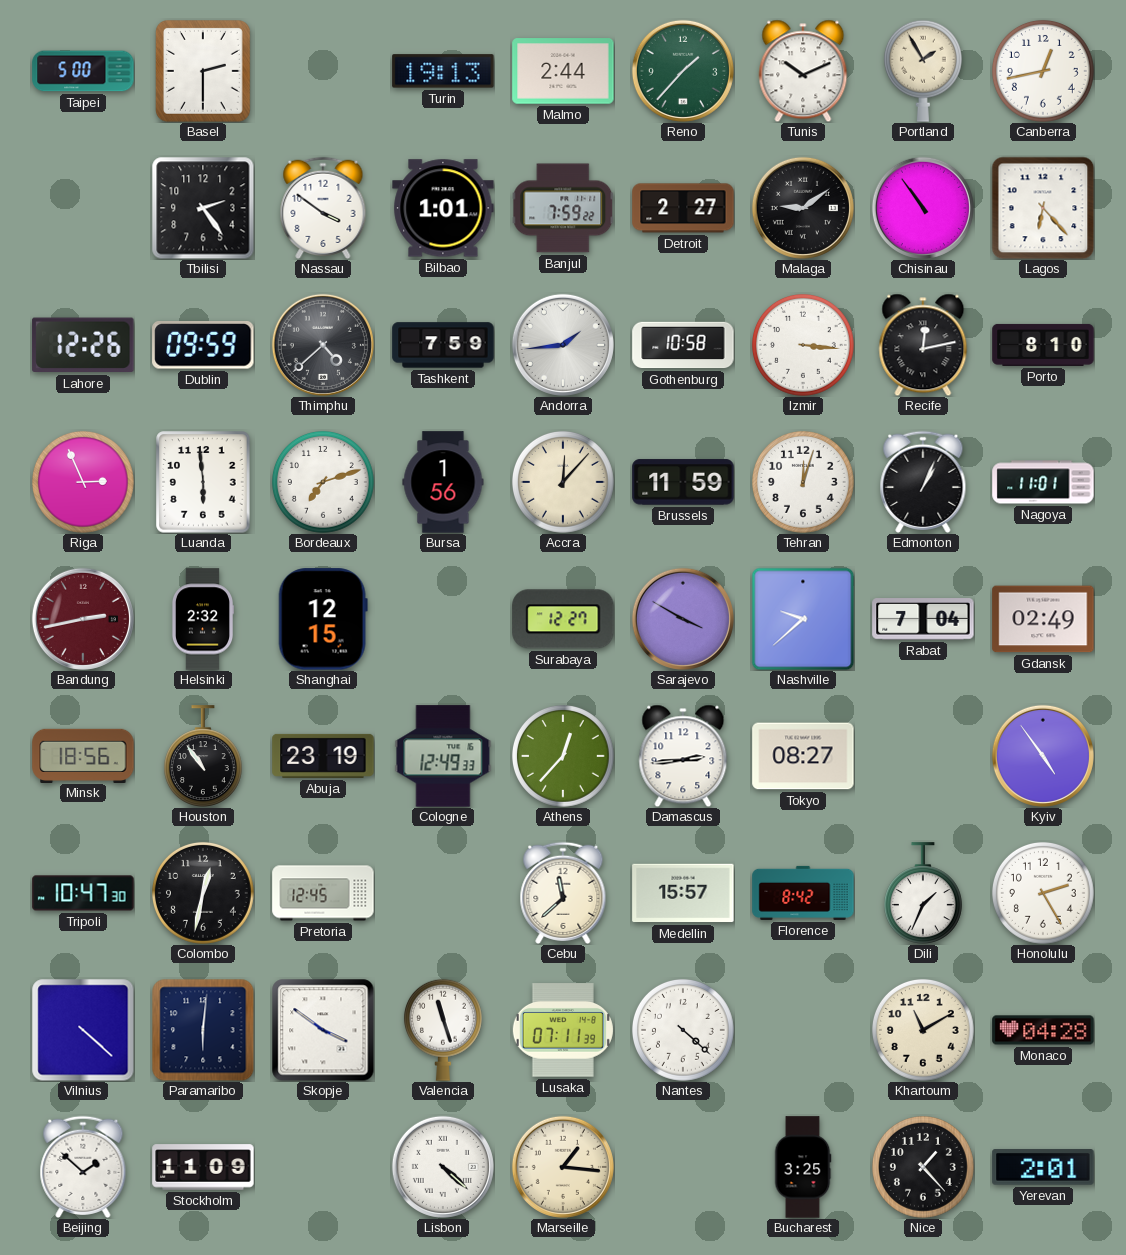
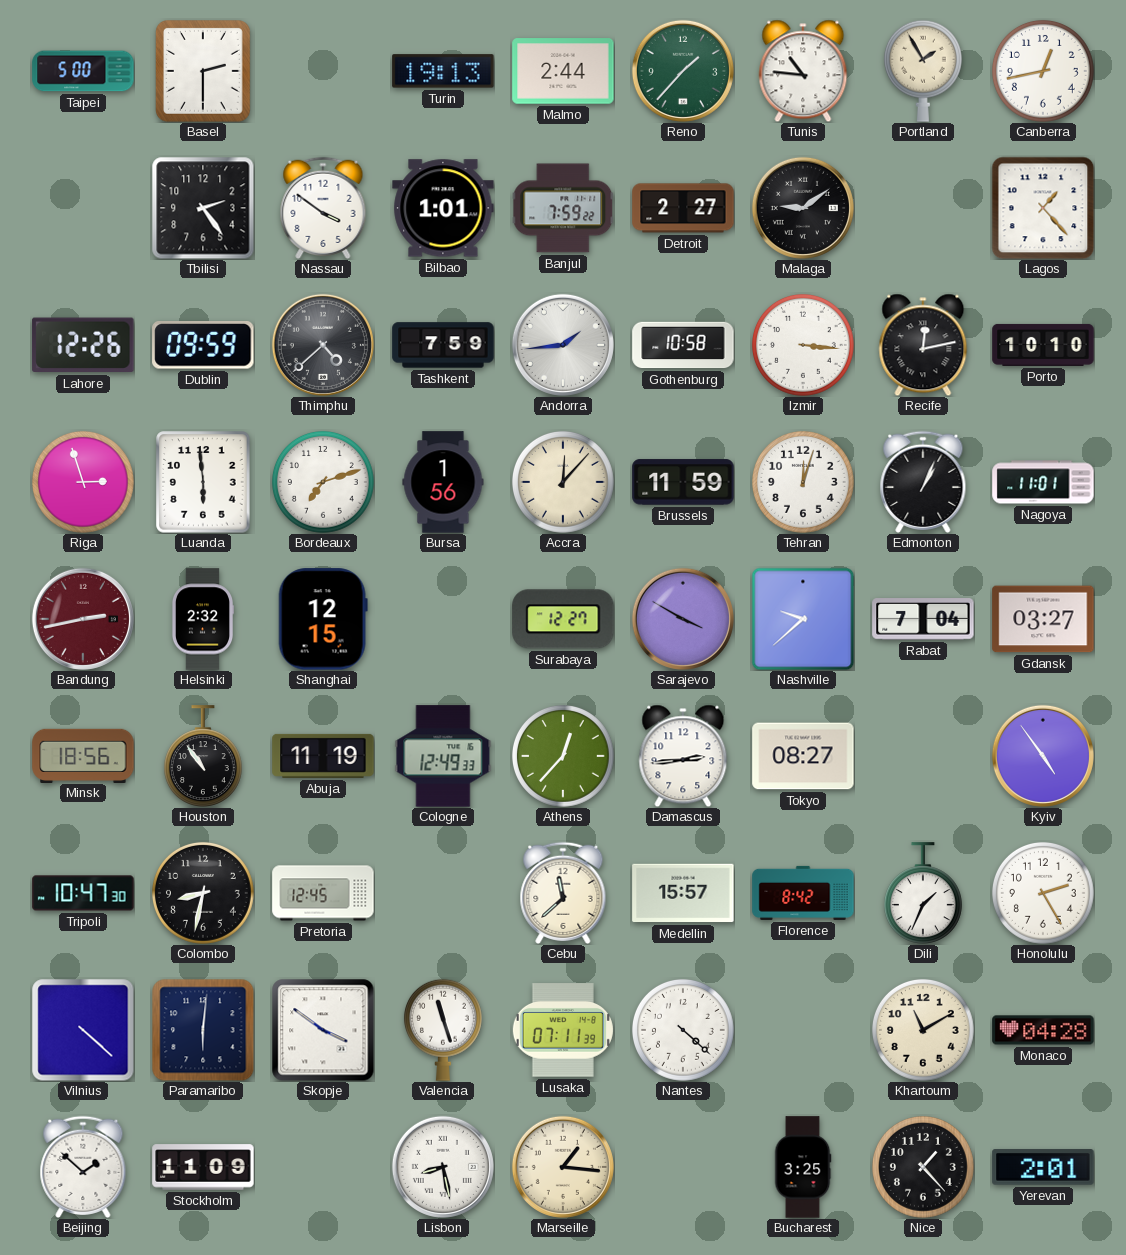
Tunis: 10:11 -> 10:46 (803, 71)
Chisinau: 10:54 -> none (923, 208)
Lagos: 6:23 -> 1:23 (1043, 208)
Porto: 8:10 -> 10:10 (1043, 345)
Riga: 2:56 -> 2:57 (83, 482)
Gdansk: 02:49 -> 03:27 (1043, 619)
Abuja: 23:19 -> 11:19 (323, 756)
Colombo: 12:32 -> 8:32 (203, 893)
Lisbon: 4:22 -> 8:28 (443, 1167)
